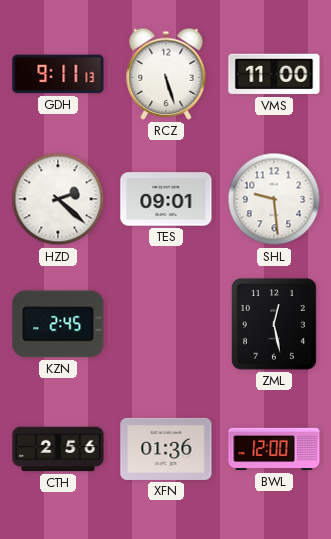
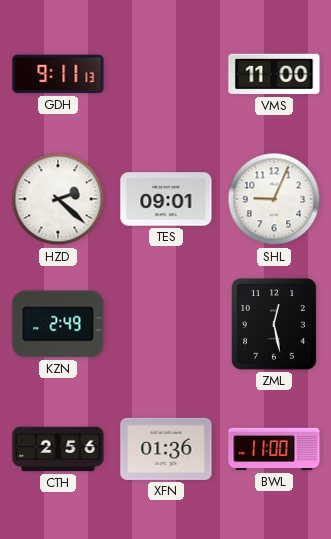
RCZ: 5:27 -> none (166, 74)
SHL: 9:29 -> 9:04 (274, 199)
KZN: 2:45 -> 2:49 (58, 324)
BWL: 12:00 -> 11:00 (274, 449)
